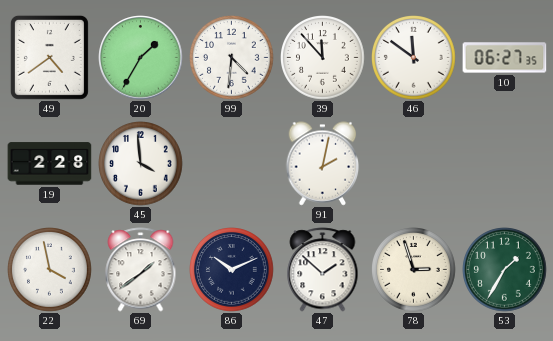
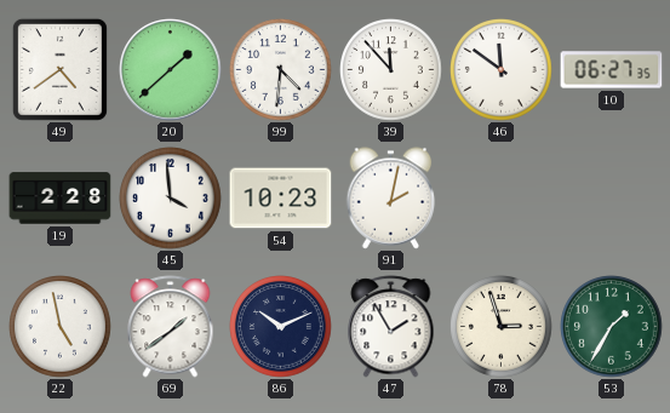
20: 1:35 -> 1:38 (171, 70)
54: none -> 10:23 (281, 199)
22: 3:58 -> 4:58 (61, 327)
47: 1:52 -> 1:55 (391, 327)
